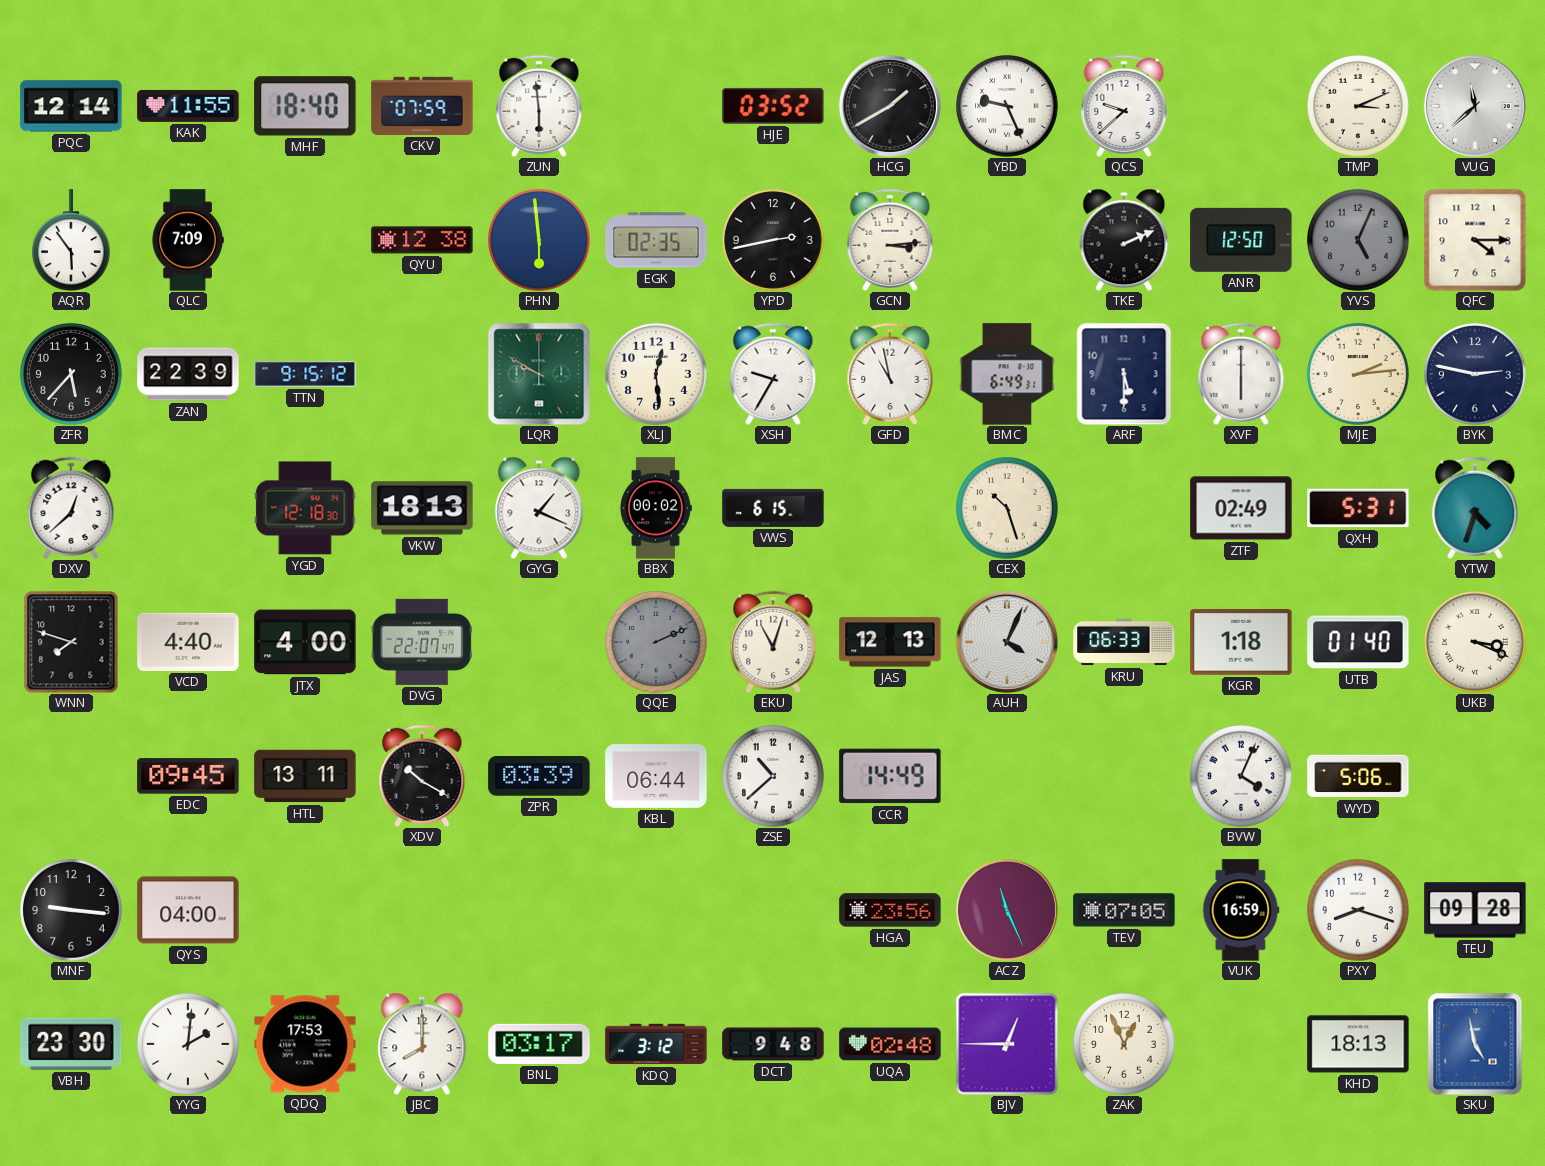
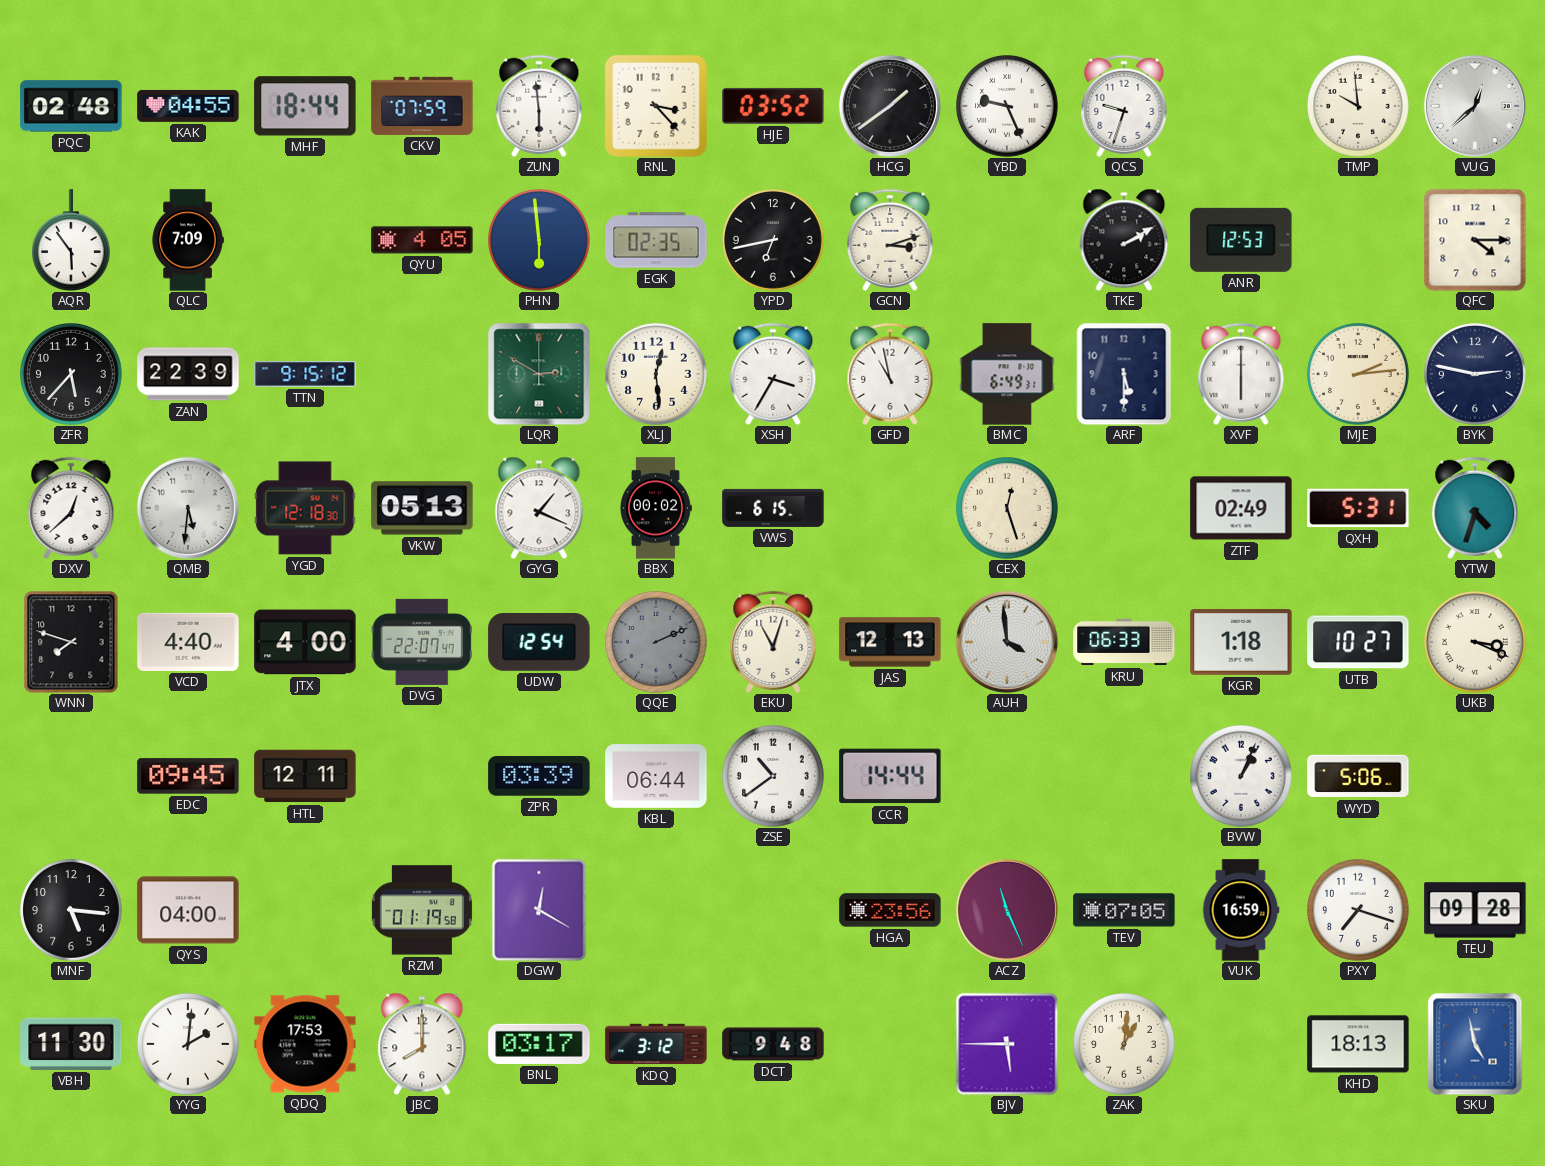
PQC: 12:14 -> 02:48 (71, 106)
KAK: 11:55 -> 04:55 (188, 106)
MHF: 18:40 -> 18:44 (305, 106)
RNL: none -> 3:23 (656, 106)
HCG: 1:40 -> 1:39 (890, 106)
QCS: 9:38 -> 9:33 (1124, 106)
TMP: 3:11 -> 9:59 (1359, 107)
VUG: 11:38 -> 12:38 (1475, 106)
QYU: 12:38 -> 4:05 (422, 240)
YPD: 2:43 -> 6:43 (774, 241)
GCN: 3:14 -> 3:12 (890, 240)
TKE: 2:11 -> 2:10 (1124, 240)
ANR: 12:50 -> 12:53 (1241, 240)
YVS: 5:04 -> none (1359, 241)
LQR: 9:50 -> 2:50 (539, 374)
XSH: 9:35 -> 3:35 (773, 374)
QMB: none -> 5:31 (188, 508)
VKW: 18:13 -> 05:13 (422, 508)
CEX: 10:27 -> 12:27 (1008, 509)
UDW: none -> 12:54 (539, 643)
AUH: 4:04 -> 3:59 (1007, 642)
UTB: 01:40 -> 10:27 (1358, 642)
HTL: 13:11 -> 12:11 (305, 776)
XDV: 10:20 -> none (422, 776)
ZSE: 10:38 -> 10:39 (774, 777)
CCR: 14:49 -> 14:44 (890, 776)
BVW: 4:04 -> 1:04 (1242, 777)
MNF: 9:16 -> 5:16 (72, 911)
RZM: none -> 01:19 (422, 910)
DGW: none -> 12:20 (539, 910)
PXY: 8:18 -> 7:18 (1359, 911)
VBH: 23:30 -> 11:30 (71, 1044)
UQA: 02:48 -> none (890, 1044)
BJV: 12:45 -> 5:45 (1007, 1044)
ZAK: 12:56 -> 1:01 (1125, 1045)
